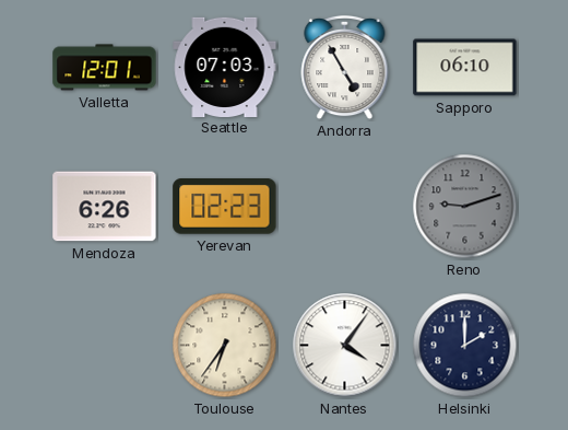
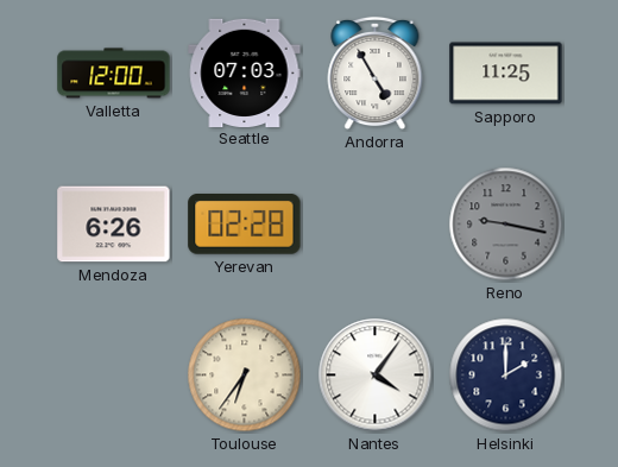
Valletta: 12:01 -> 12:00 (114, 74)
Sapporo: 06:10 -> 11:25 (506, 74)
Yerevan: 02:23 -> 02:28 (245, 225)
Reno: 9:12 -> 9:17 (506, 225)
